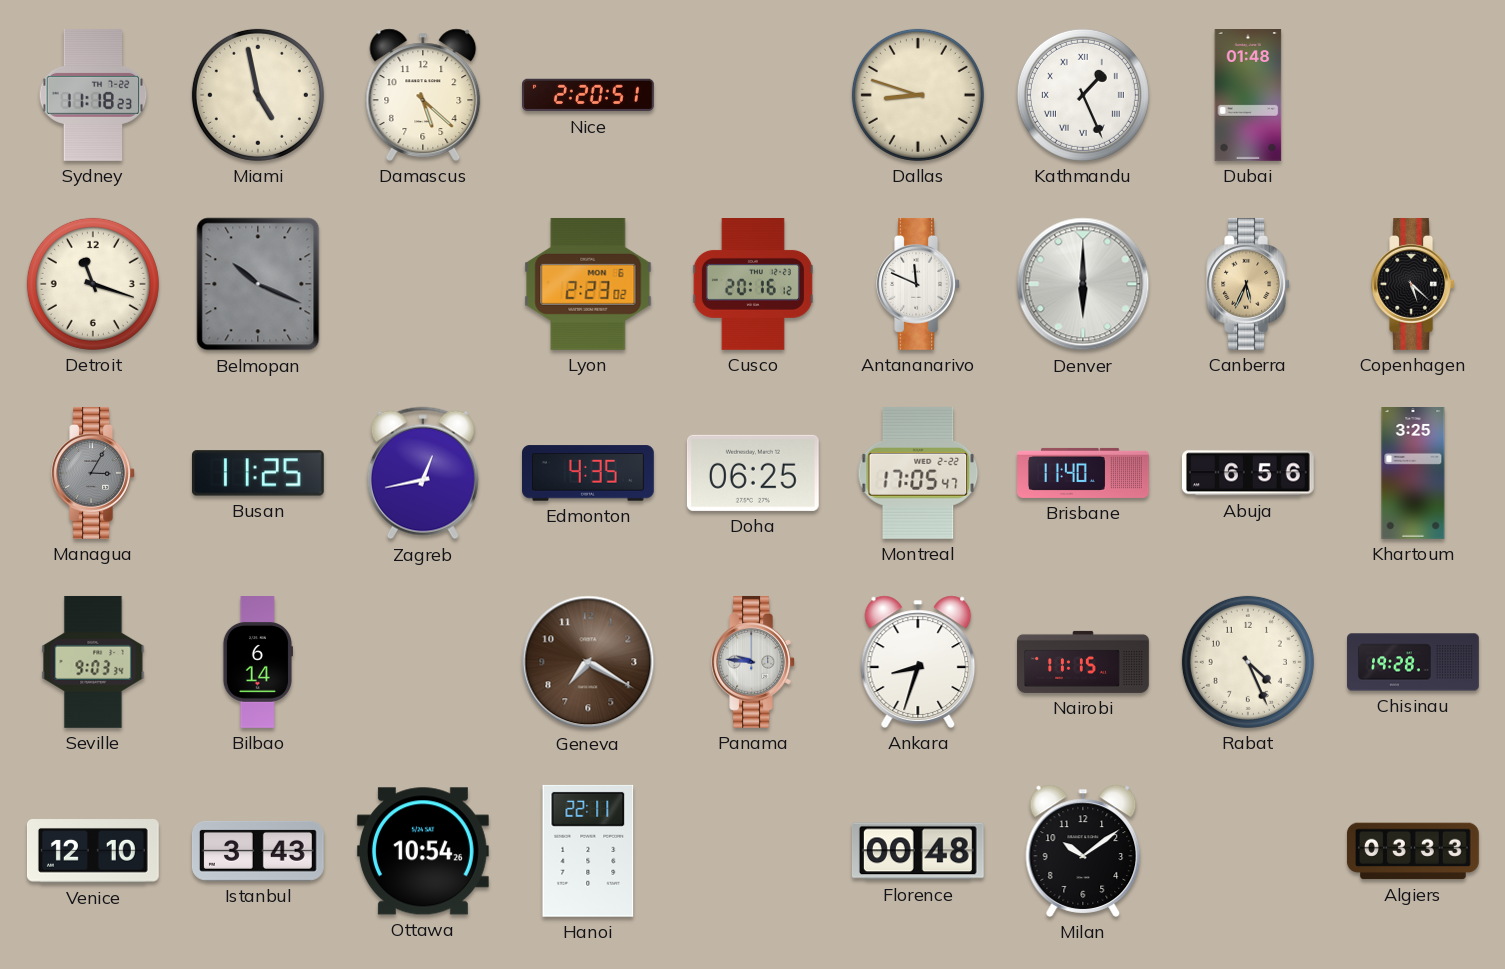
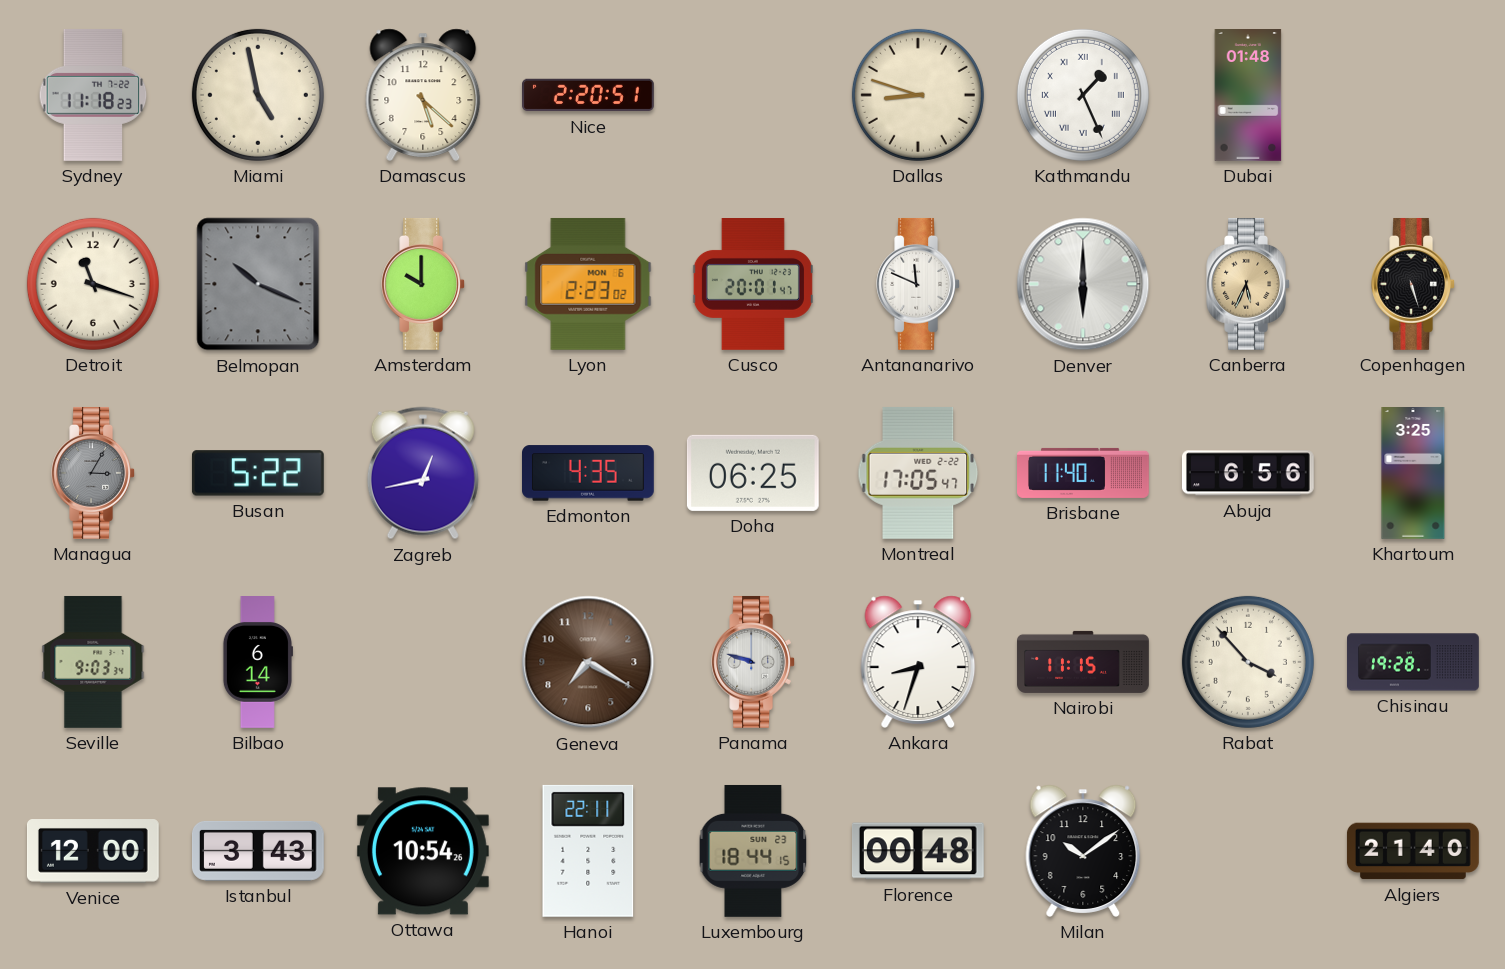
Amsterdam: none -> 10:00 (423, 284)
Cusco: 20:16 -> 20:01 (753, 285)
Copenhagen: 5:22 -> 5:27 (1413, 284)
Busan: 11:25 -> 5:22 (258, 473)
Panama: 9:46 -> 9:48 (753, 662)
Rabat: 4:26 -> 3:53 (1248, 662)
Venice: 12:10 -> 12:00 (93, 852)
Luxembourg: none -> 18:44 (753, 851)
Algiers: 03:33 -> 21:40 (1413, 851)
